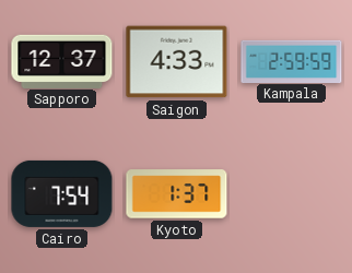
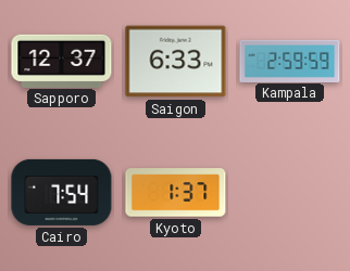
Saigon: 4:33 -> 6:33 (176, 62)
